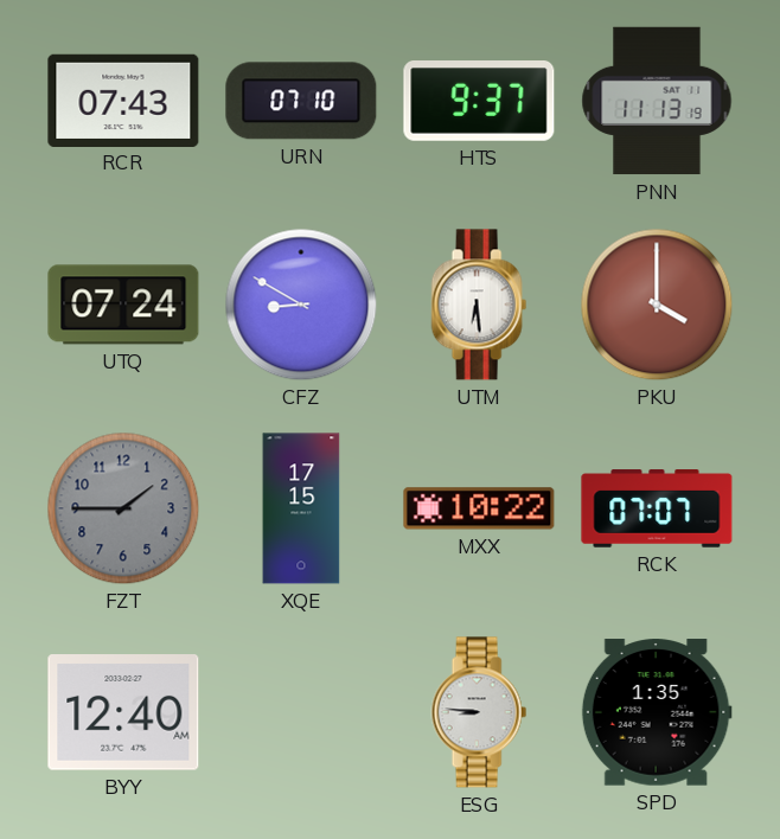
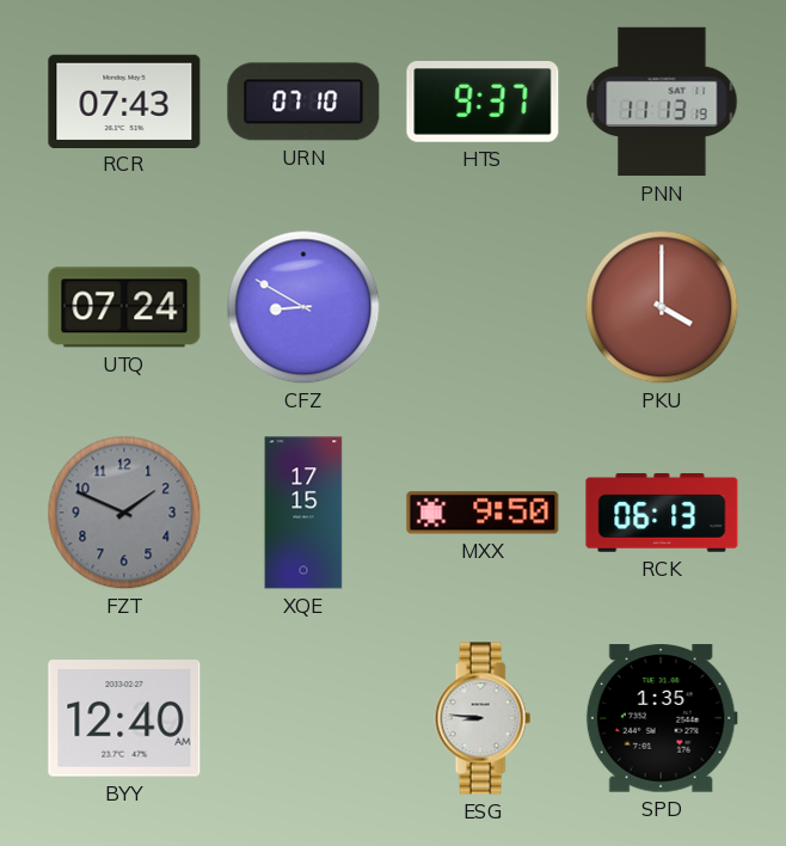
UTM: 6:29 -> none (479, 305)
FZT: 1:45 -> 1:49 (124, 513)
MXX: 10:22 -> 9:50 (483, 513)
RCK: 07:07 -> 06:13 (662, 513)
